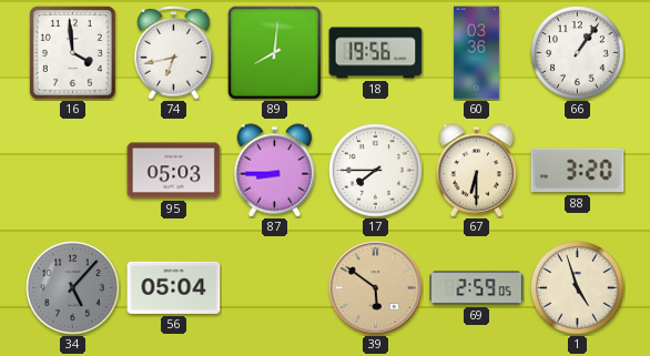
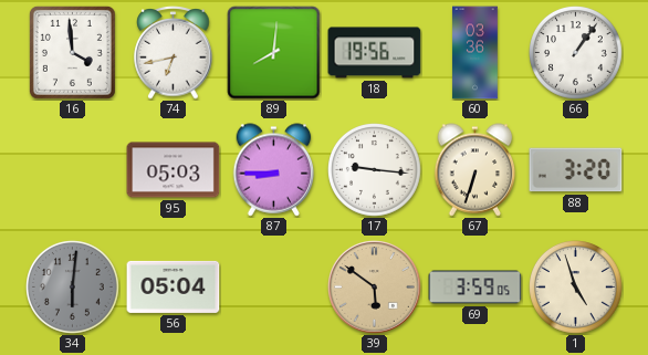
17: 7:45 -> 9:16 (375, 170)
67: 6:30 -> 6:33 (475, 170)
34: 5:07 -> 6:01 (73, 288)
69: 2:59 -> 3:59 (475, 288)
